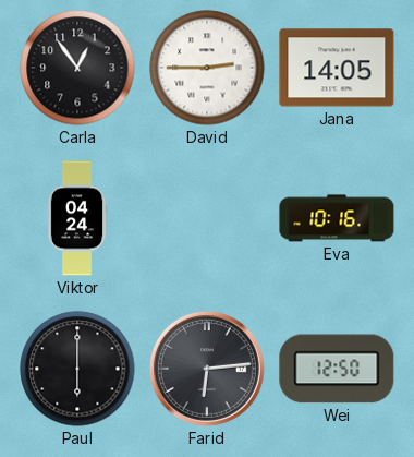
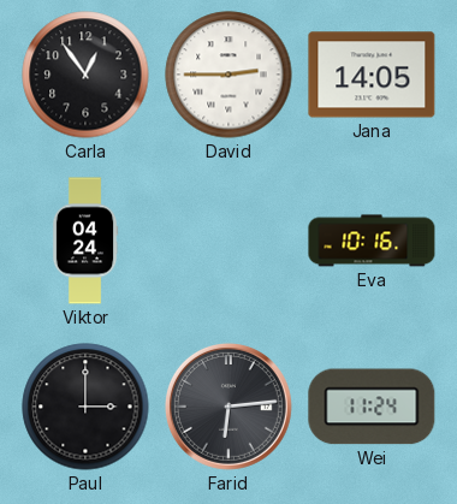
Paul: 6:00 -> 3:00 (85, 407)
Wei: 12:50 -> 11:24 (372, 407)
